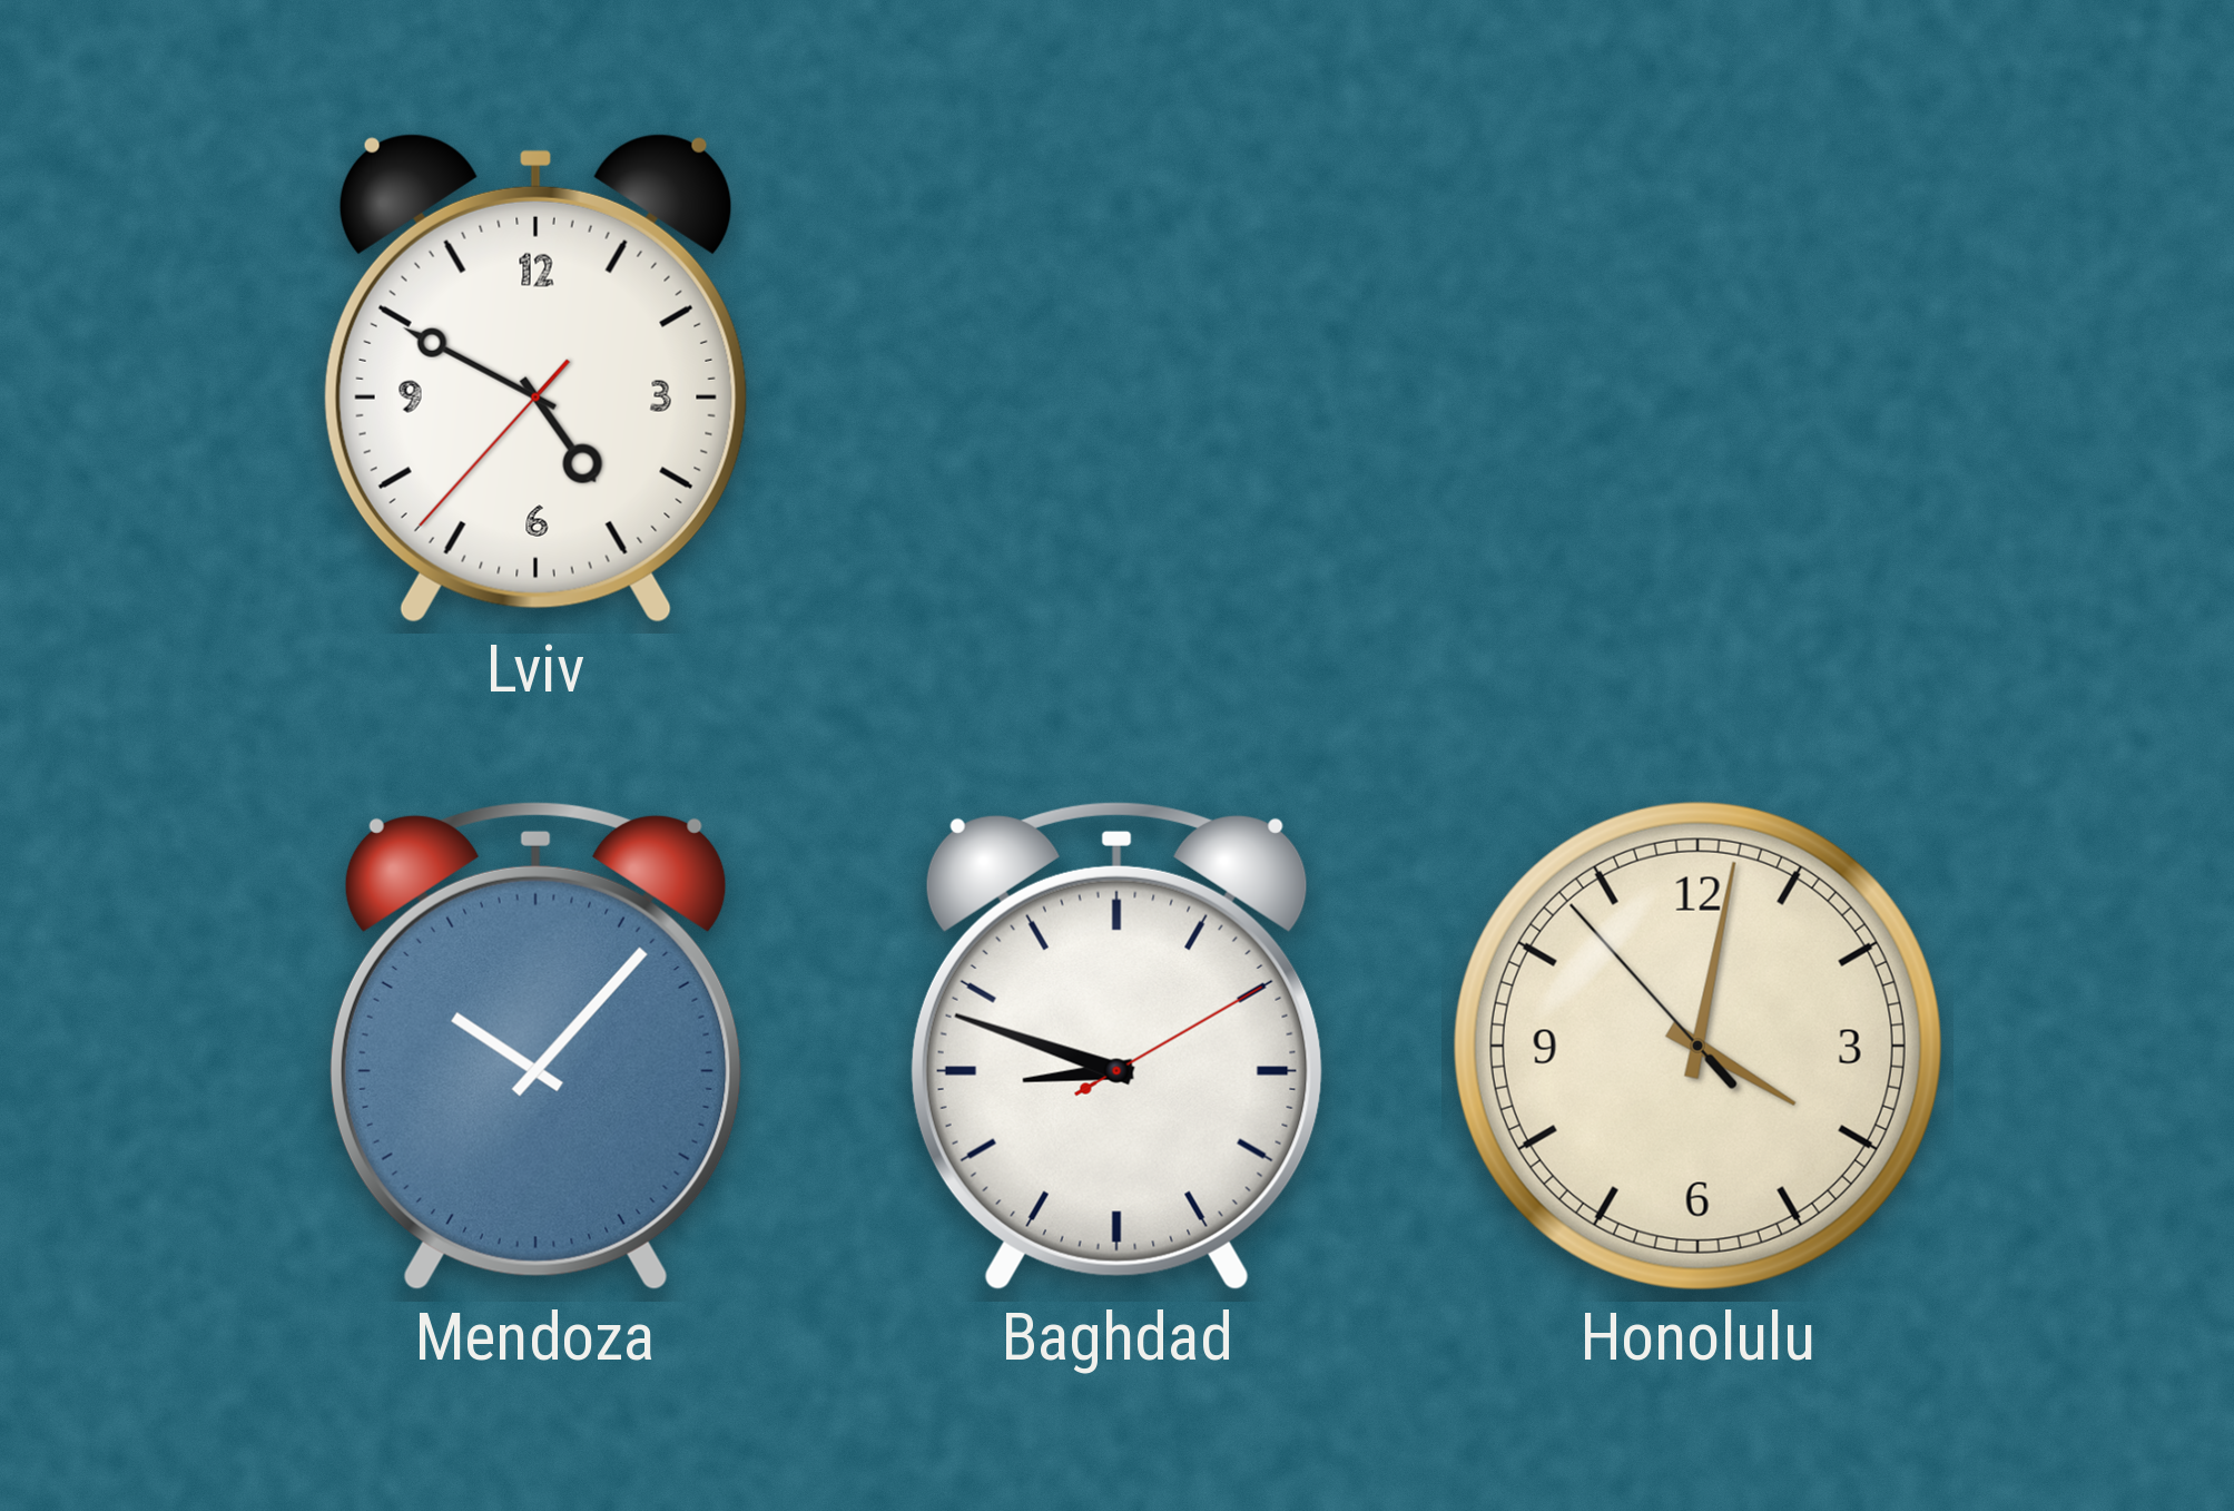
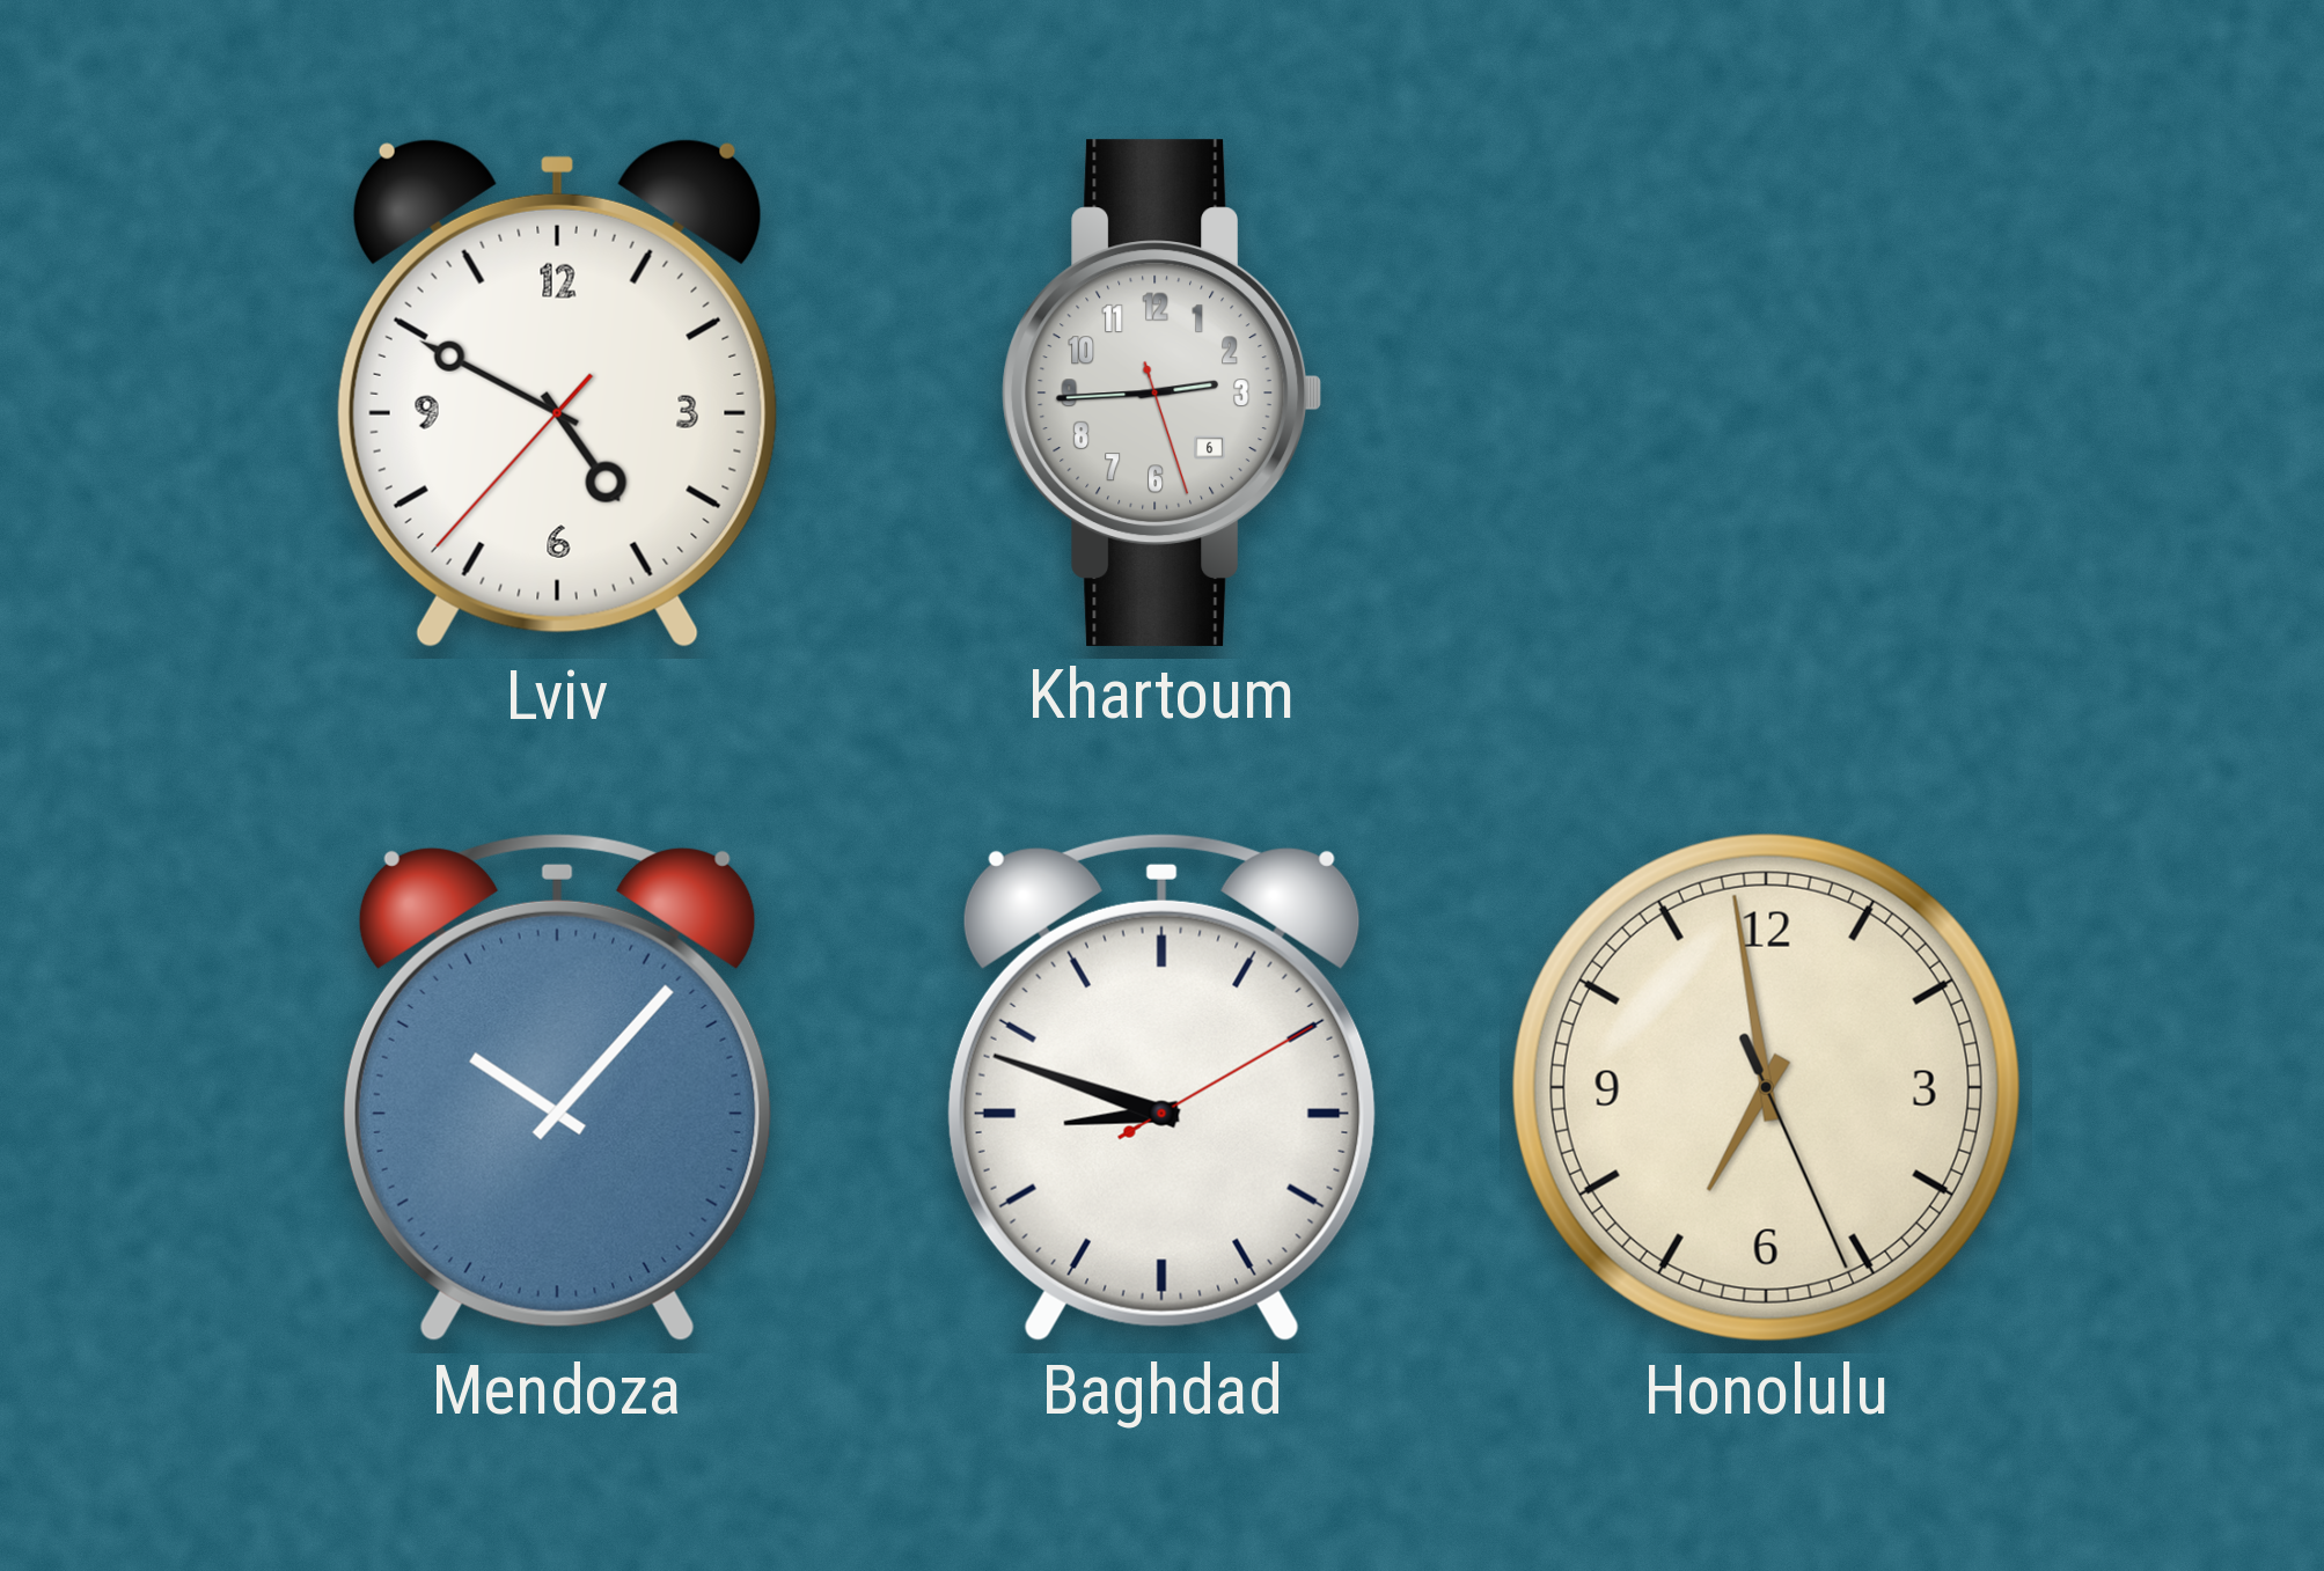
Khartoum: none -> 2:44 (1161, 392)
Honolulu: 4:01 -> 6:58 (1766, 1087)
